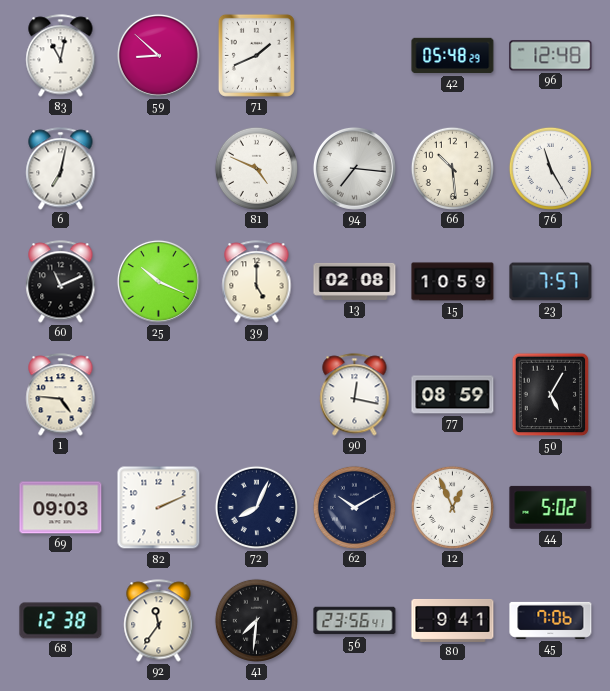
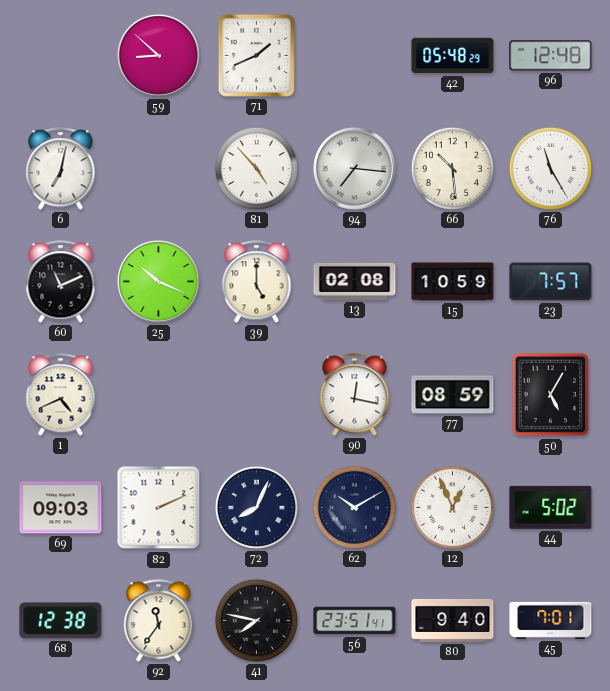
83: 11:02 -> none (61, 56)
81: 4:49 -> 4:53 (256, 168)
1: 4:46 -> 4:41 (61, 395)
41: 7:31 -> 7:47 (256, 620)
56: 23:56 -> 23:51 (355, 621)
80: 9:41 -> 9:40 (453, 620)
45: 7:06 -> 7:01 (551, 620)
